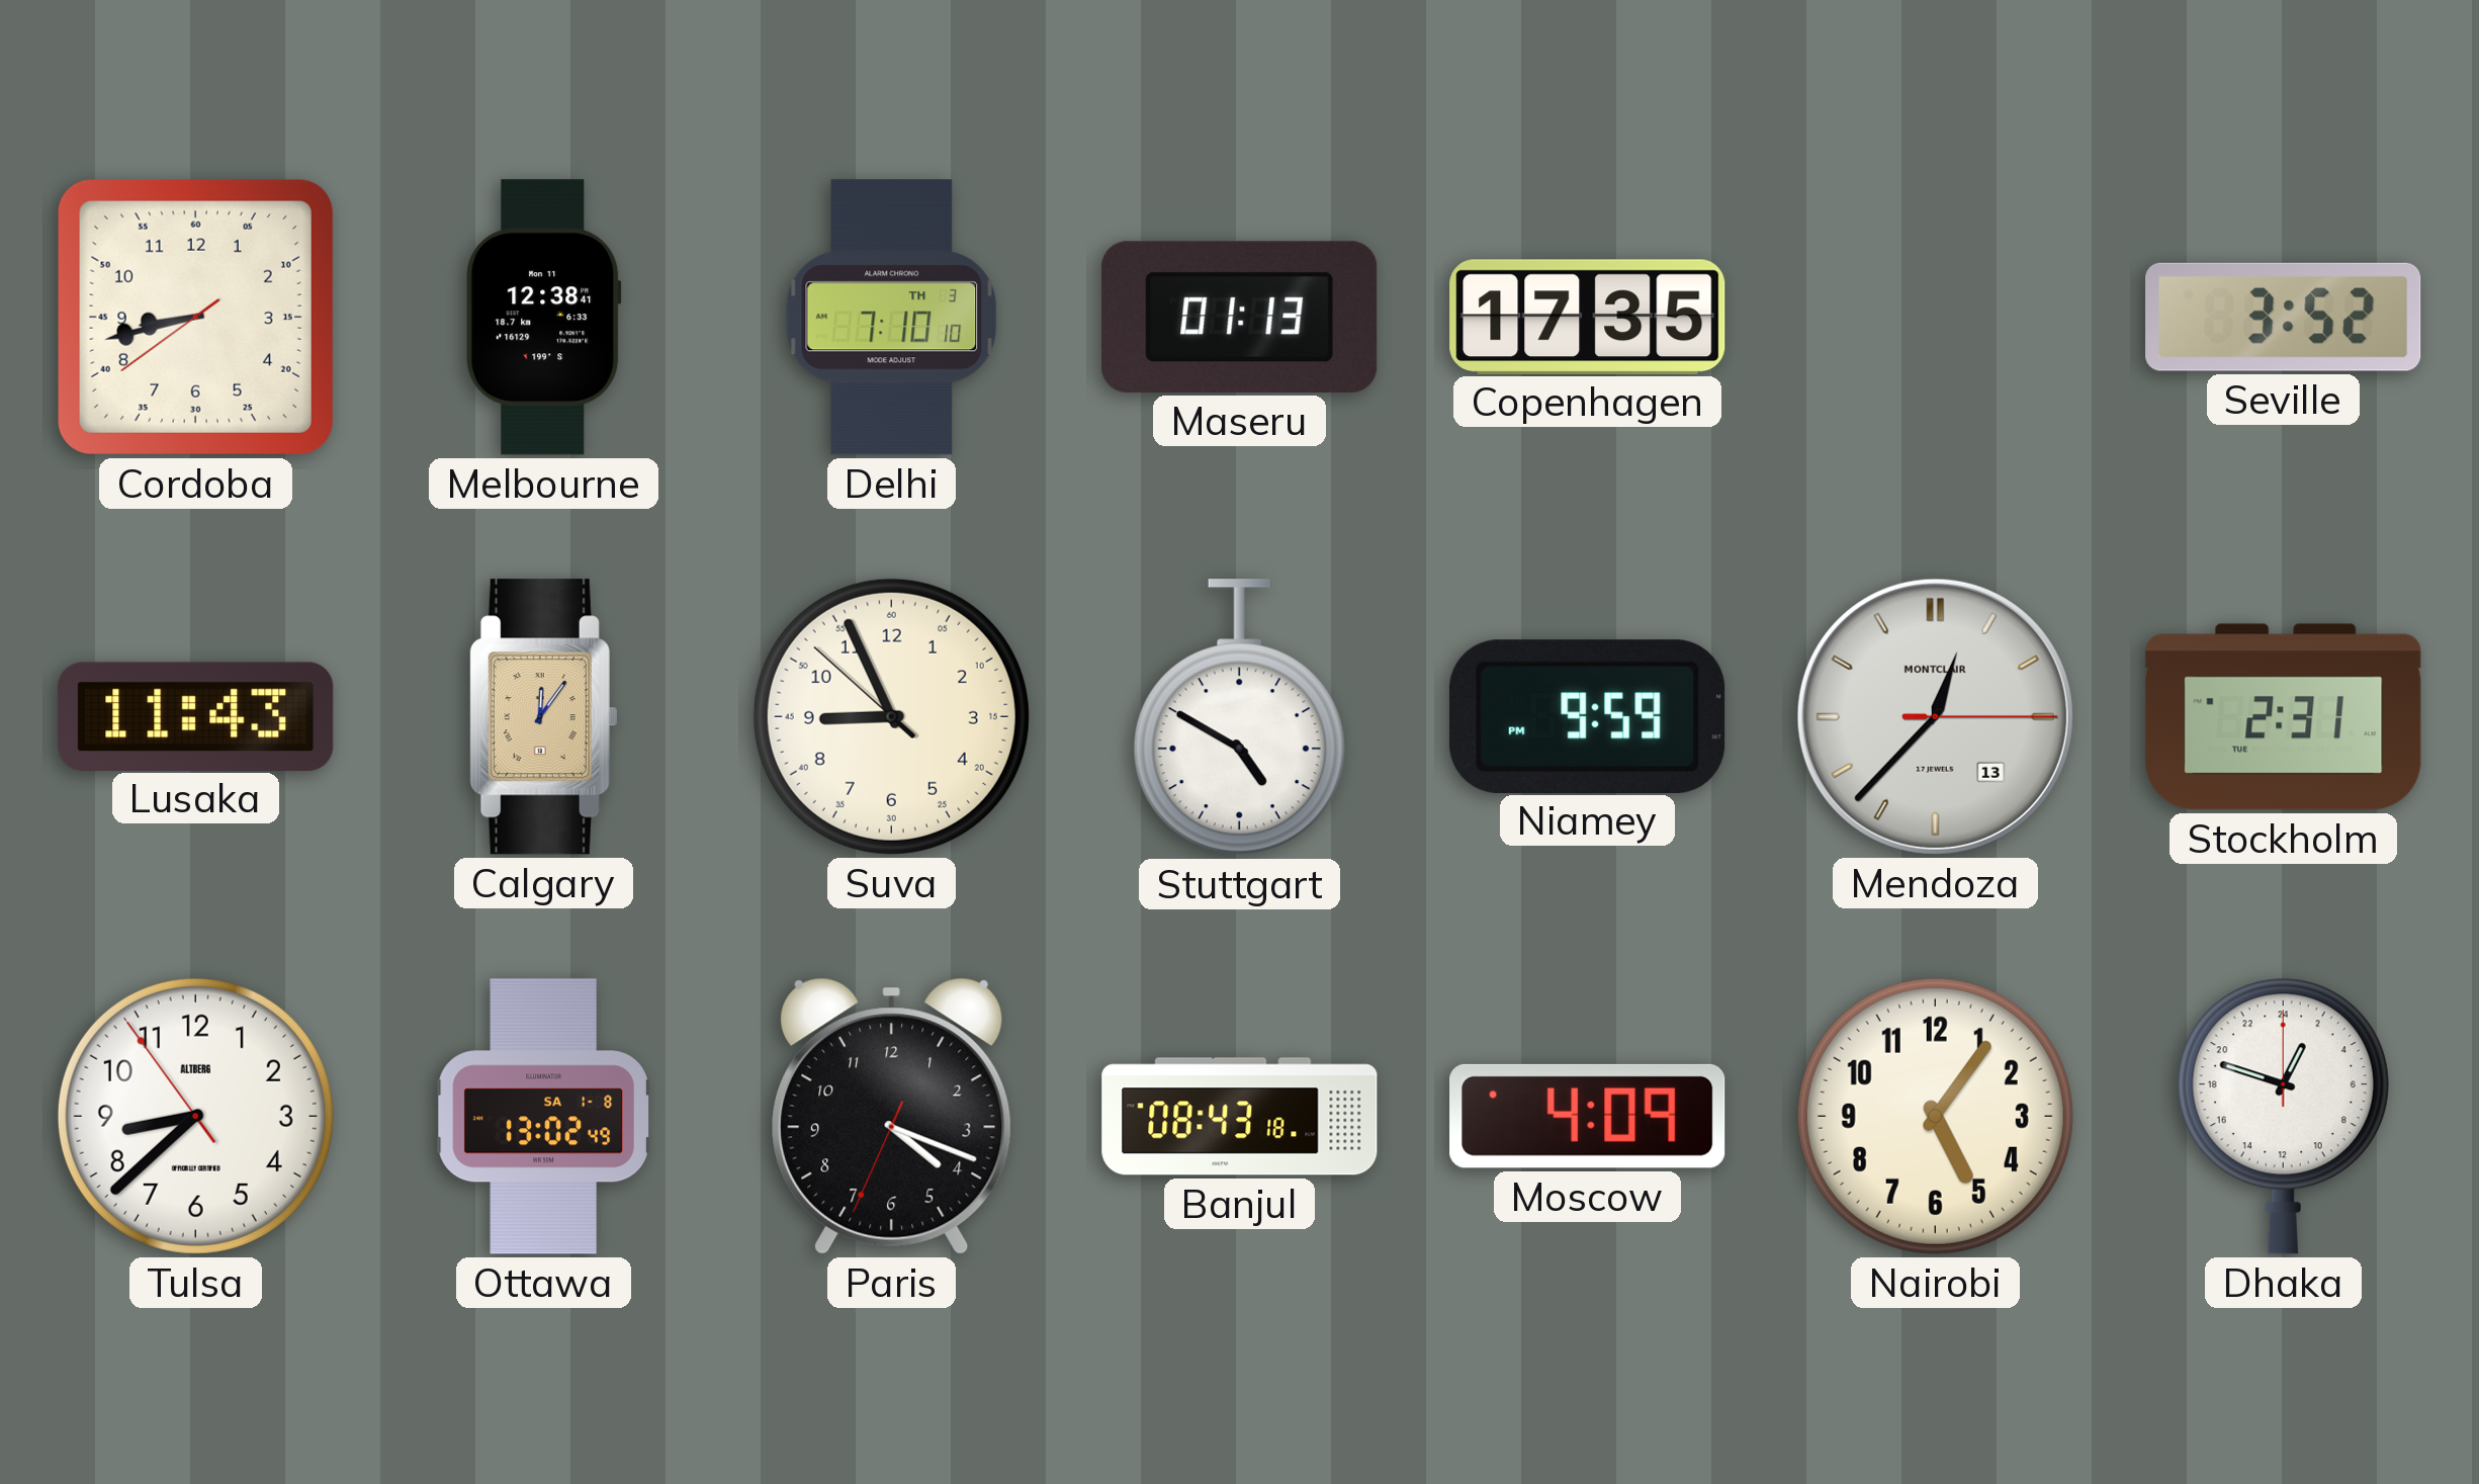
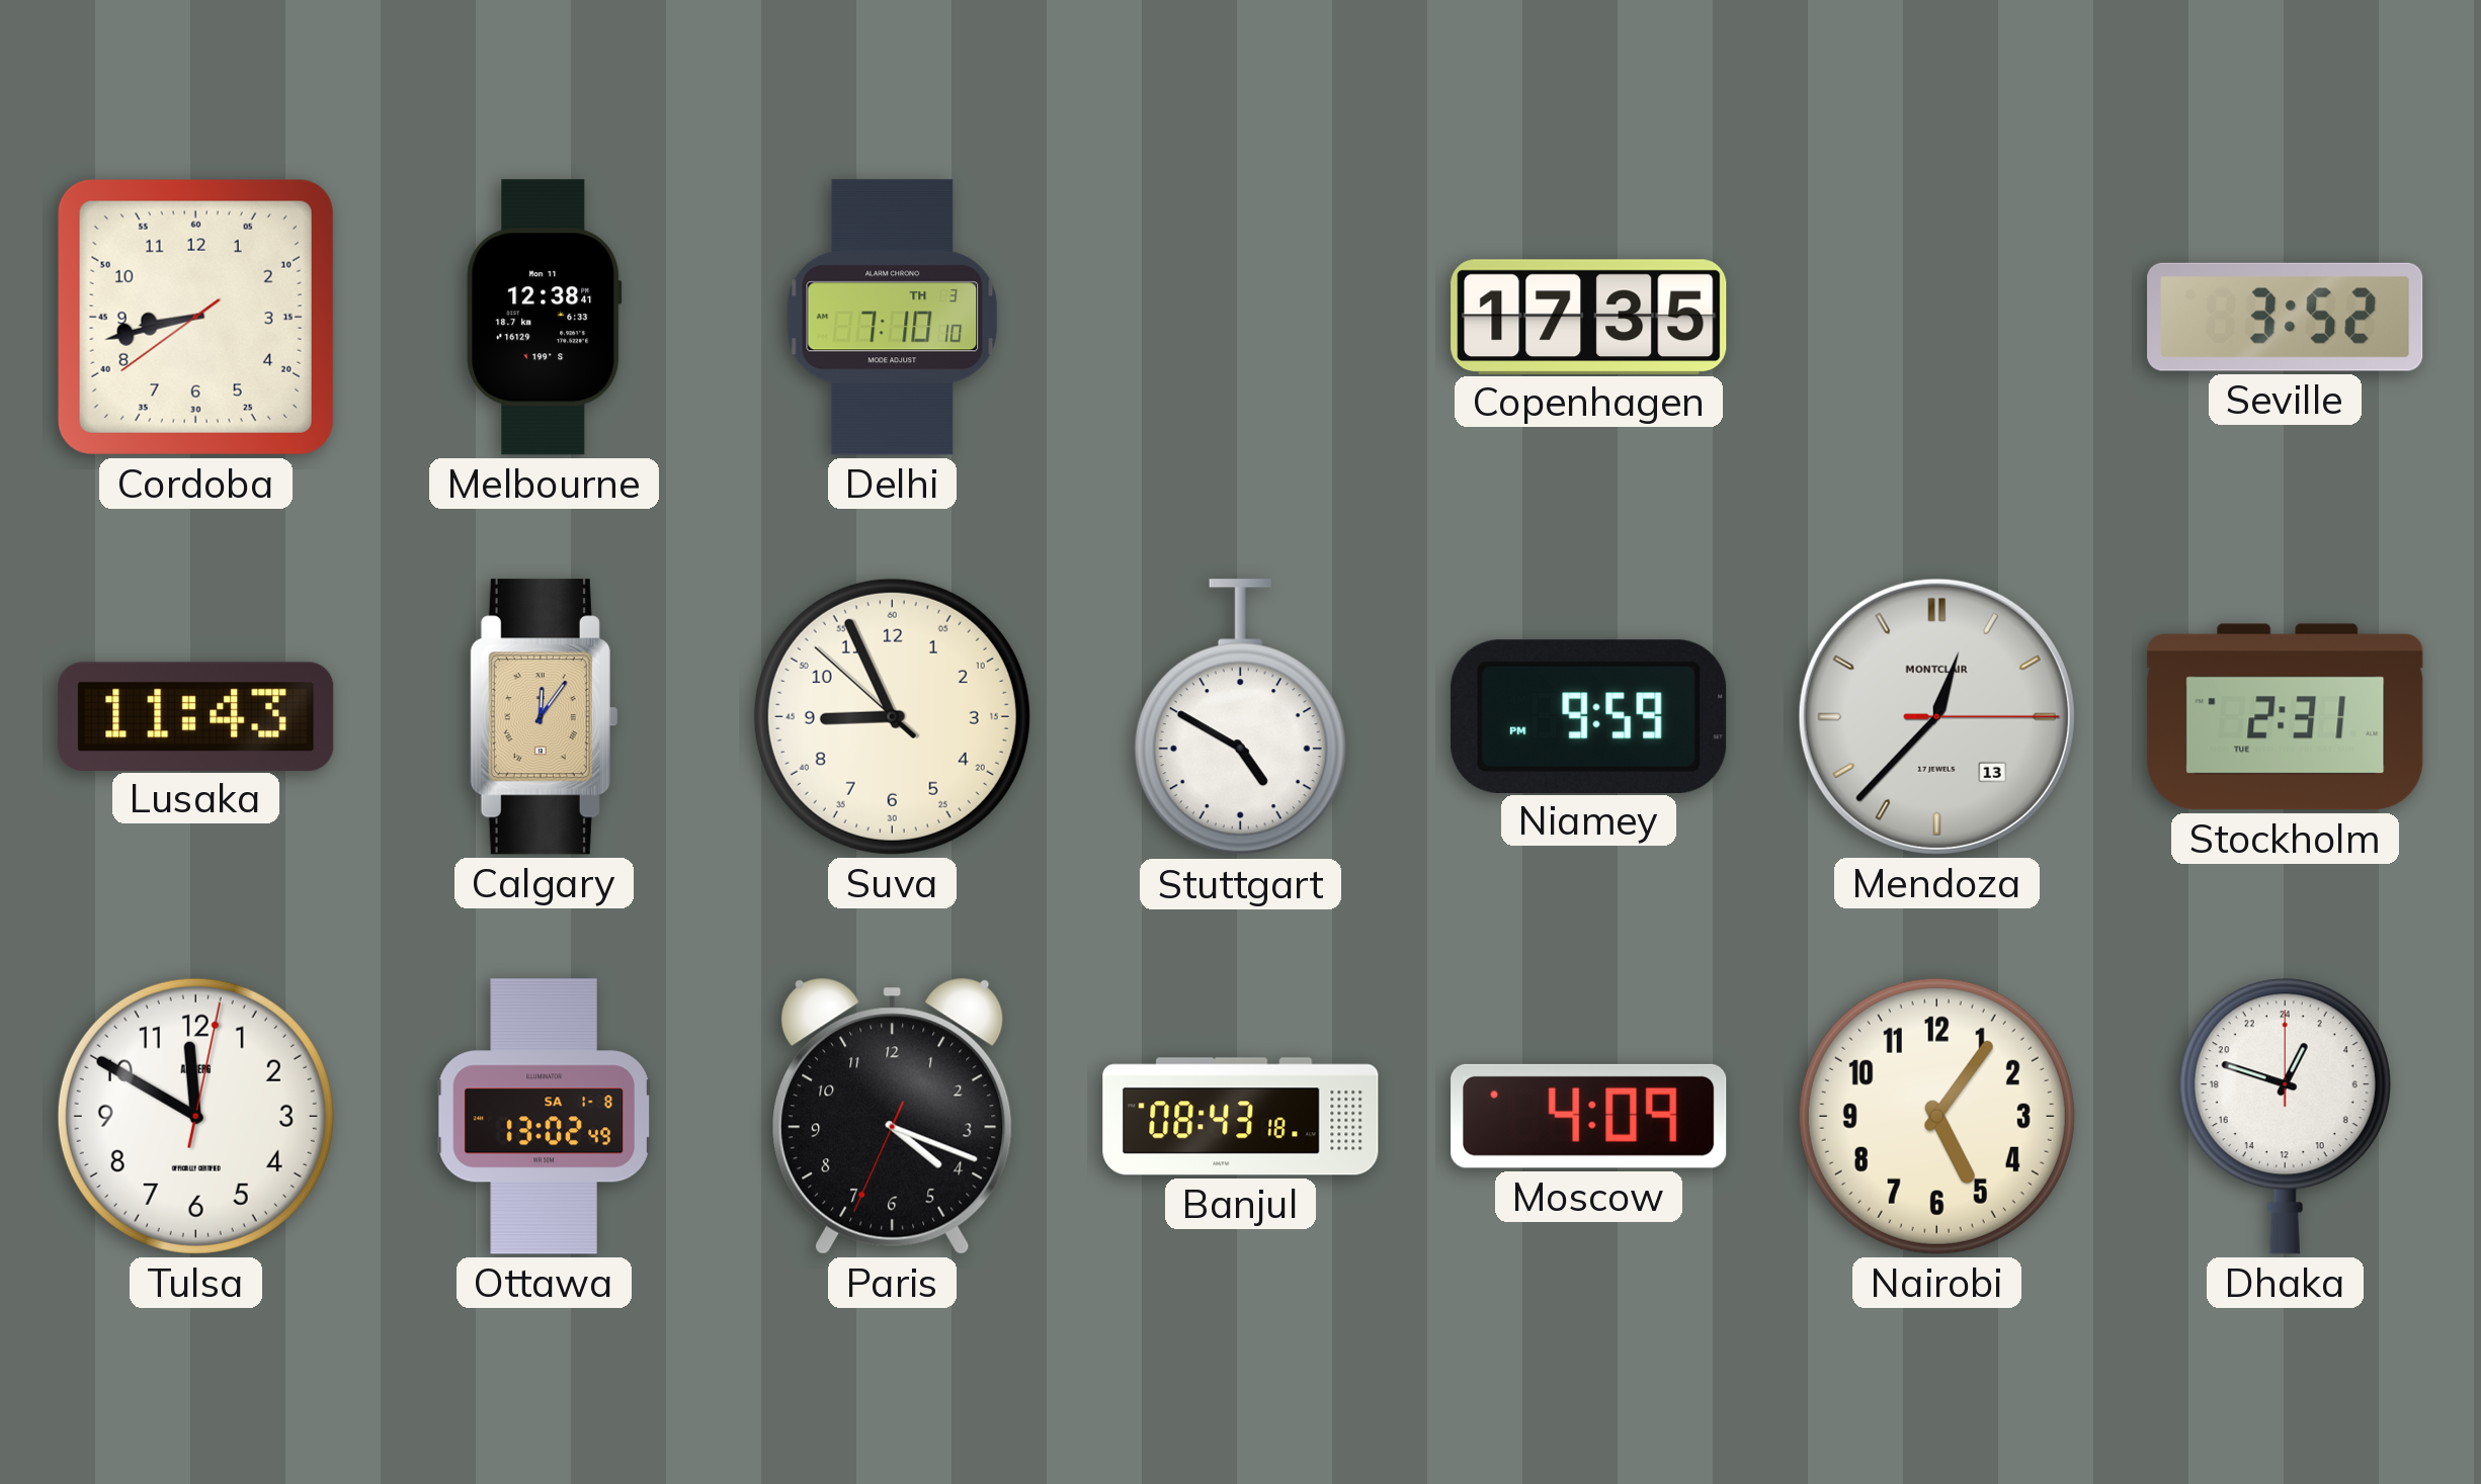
Maseru: 01:13 -> none (1240, 317)
Tulsa: 8:37 -> 11:50 (195, 1116)
